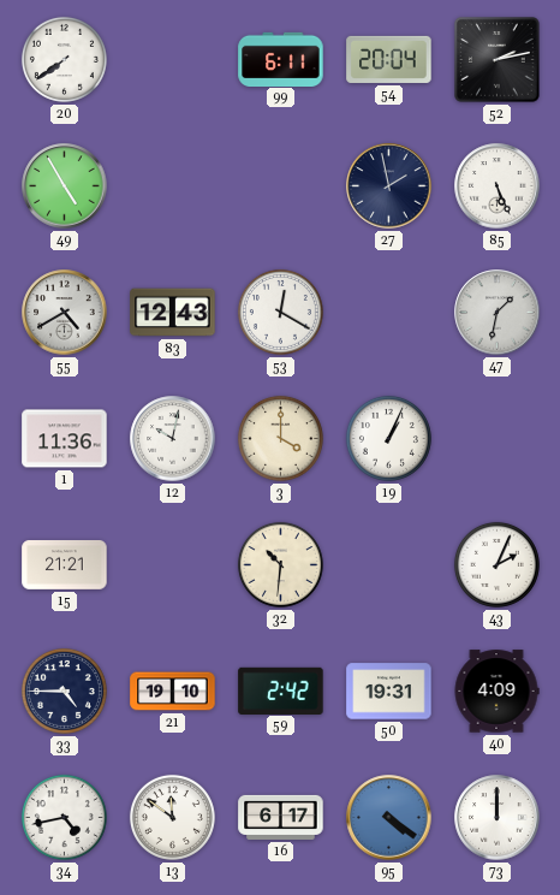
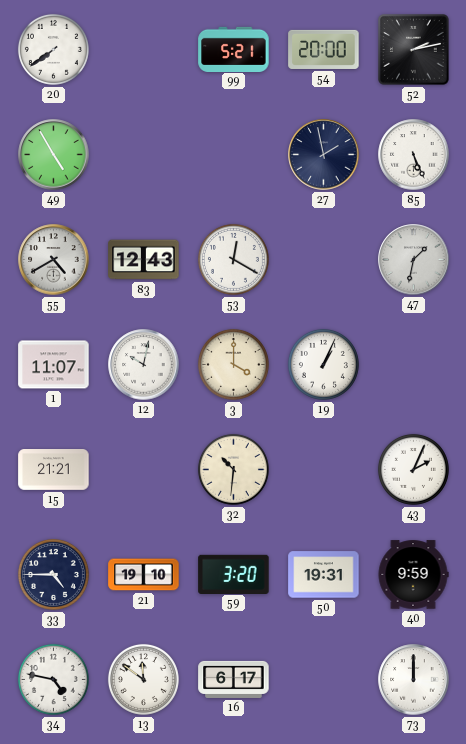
99: 6:11 -> 5:21 (234, 49)
54: 20:04 -> 20:00 (324, 49)
1: 11:36 -> 11:07 (54, 365)
59: 2:42 -> 3:20 (234, 574)
40: 4:09 -> 9:59 (413, 575)
34: 4:43 -> 4:47 (53, 679)
95: 4:21 -> none (389, 818)
